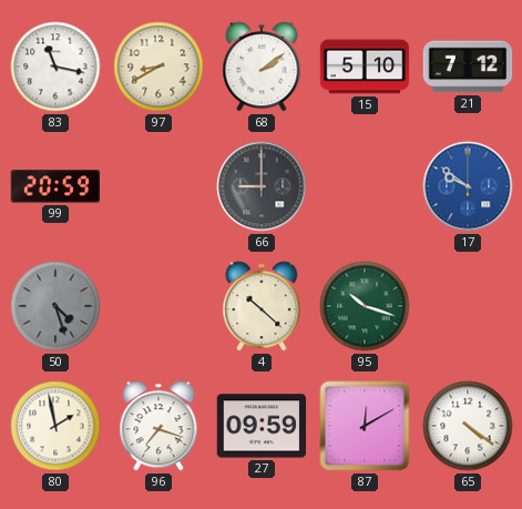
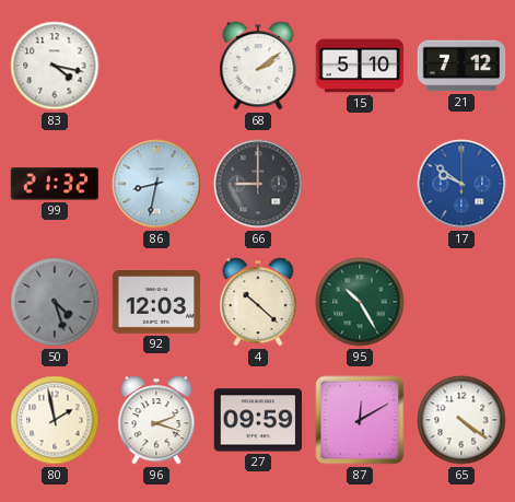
83: 11:17 -> 4:17 (55, 66)
97: 8:40 -> none (158, 67)
99: 20:59 -> 21:32 (55, 184)
86: none -> 8:32 (156, 184)
92: none -> 12:03 (156, 302)
95: 10:18 -> 10:25 (360, 302)
96: 7:18 -> 2:18 (156, 420)
